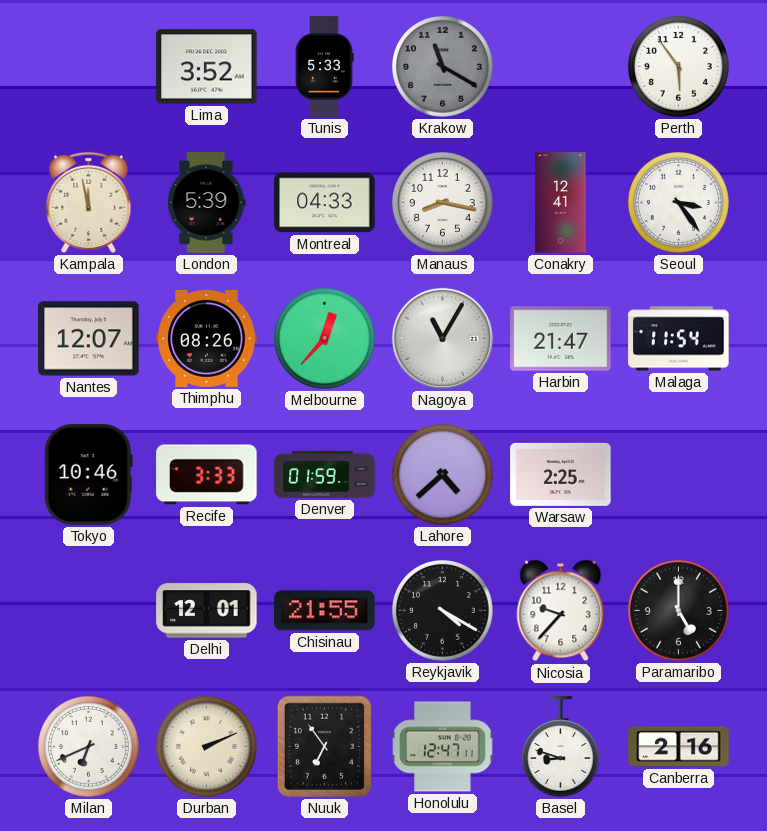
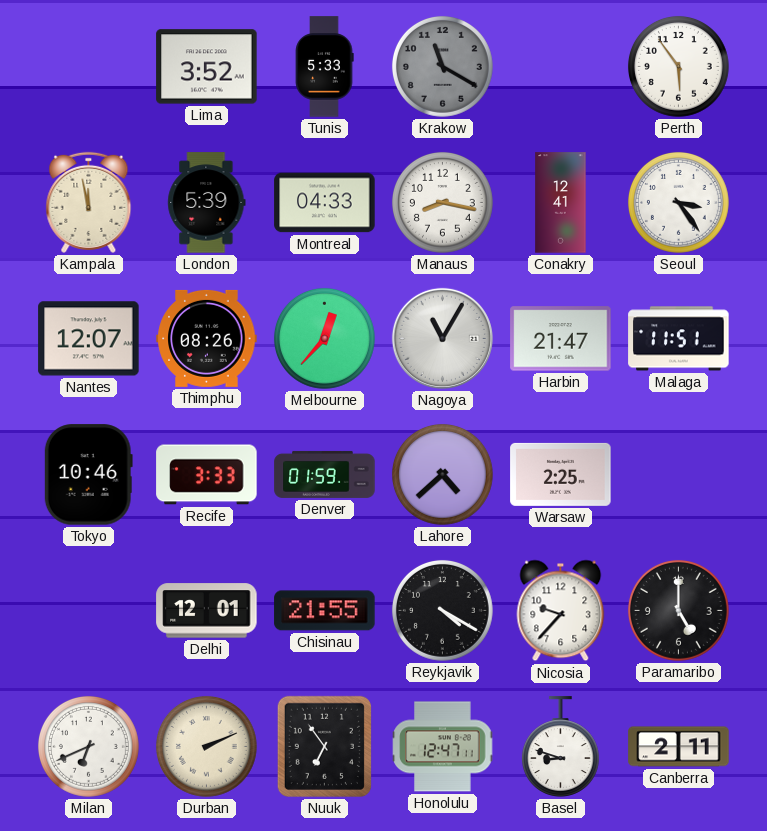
Malaga: 11:54 -> 11:51 (679, 339)
Canberra: 2:16 -> 2:11 (679, 747)
